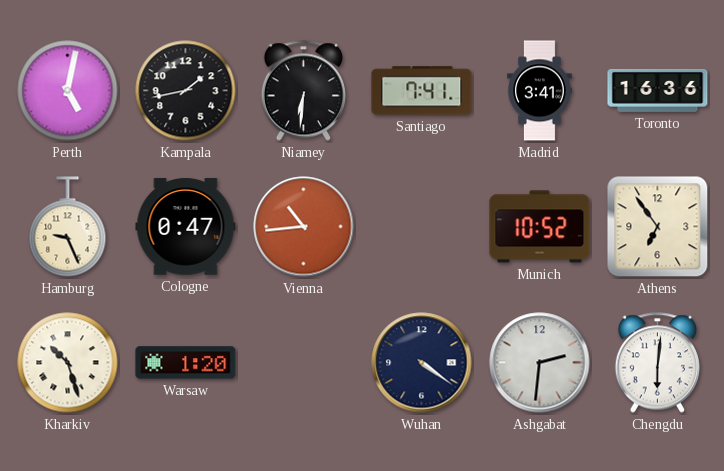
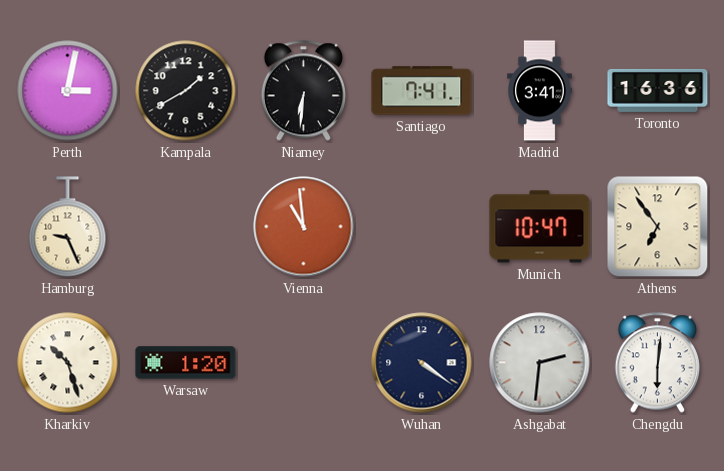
Perth: 5:02 -> 3:02 (68, 91)
Kampala: 1:43 -> 1:40 (186, 91)
Cologne: 0:47 -> none (186, 227)
Vienna: 10:44 -> 10:59 (304, 227)
Munich: 10:52 -> 10:47 (540, 227)
